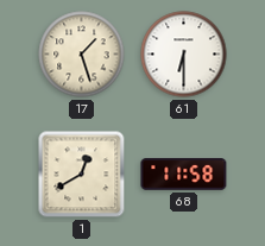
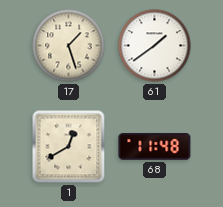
61: 6:30 -> 1:39 (155, 46)
68: 11:58 -> 11:48 (155, 147)
